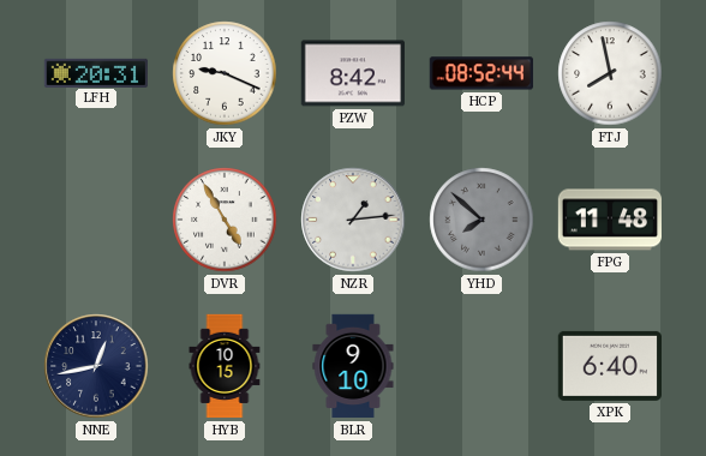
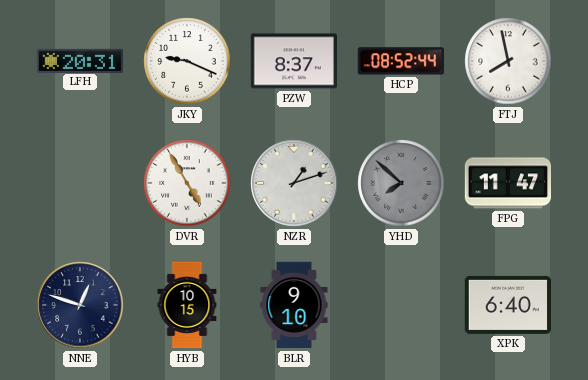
PZW: 8:42 -> 8:37 (293, 61)
NZR: 1:14 -> 1:12 (294, 183)
FPG: 11:48 -> 11:47 (508, 183)
NNE: 12:43 -> 12:48 (80, 305)
